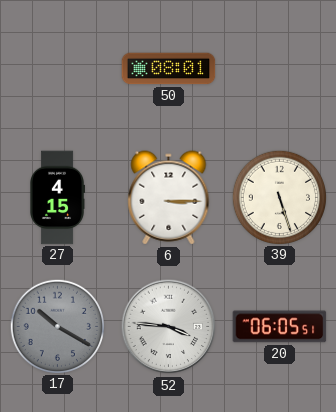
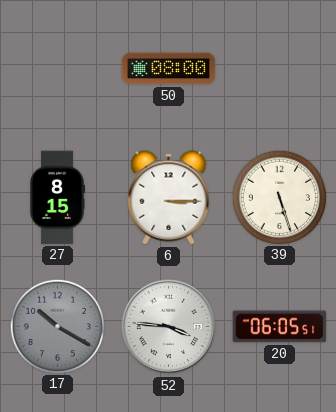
50: 08:01 -> 08:00 (169, 69)
27: 4:15 -> 8:15 (57, 198)
